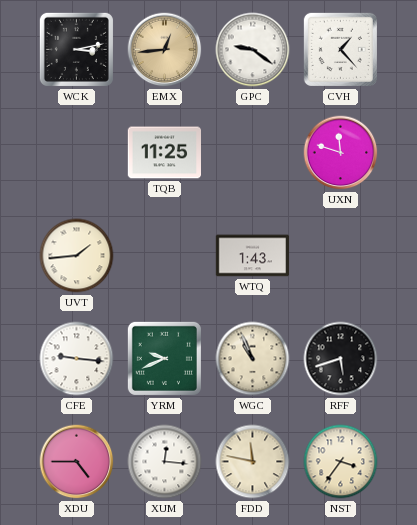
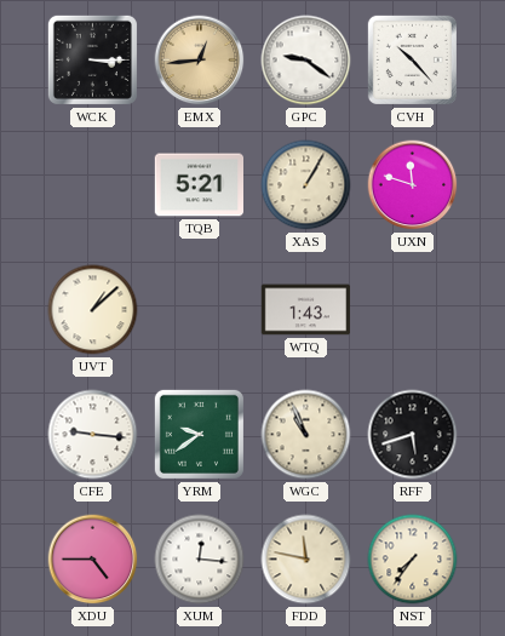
WCK: 3:13 -> 3:15 (92, 59)
CVH: 1:23 -> 10:23 (412, 59)
TQB: 11:25 -> 5:21 (199, 185)
XAS: none -> 1:05 (306, 185)
UVT: 1:44 -> 1:08 (93, 310)
YRM: 9:41 -> 9:39 (199, 434)
NST: 3:36 -> 7:36 (413, 560)
